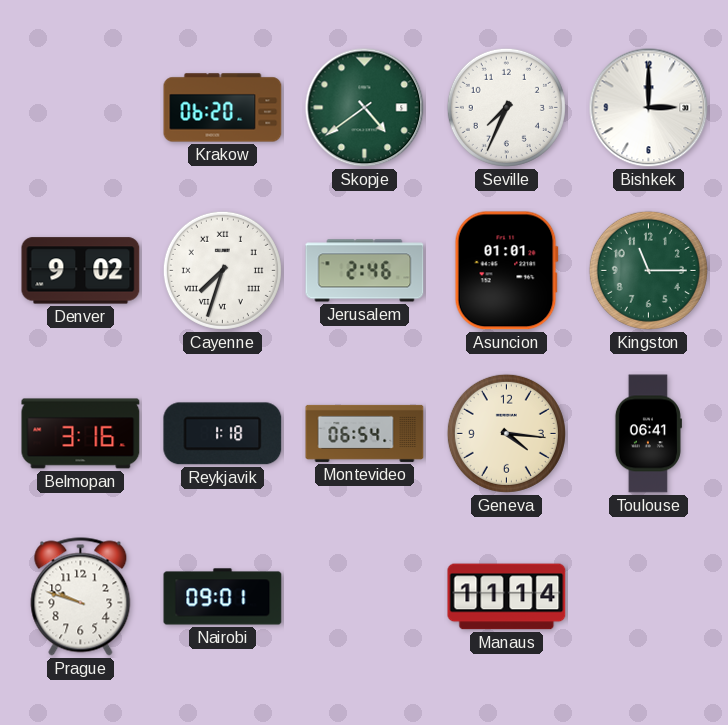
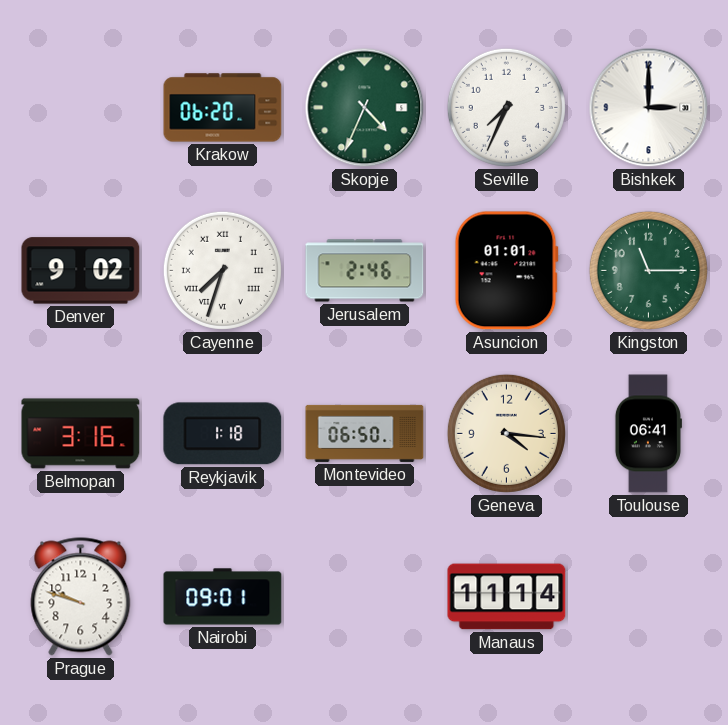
Skopje: 4:39 -> 4:34 (365, 108)
Montevideo: 06:54 -> 06:50 (365, 433)
